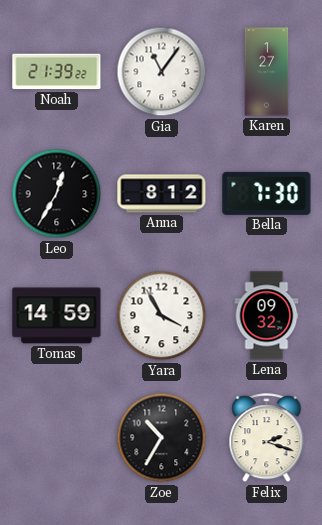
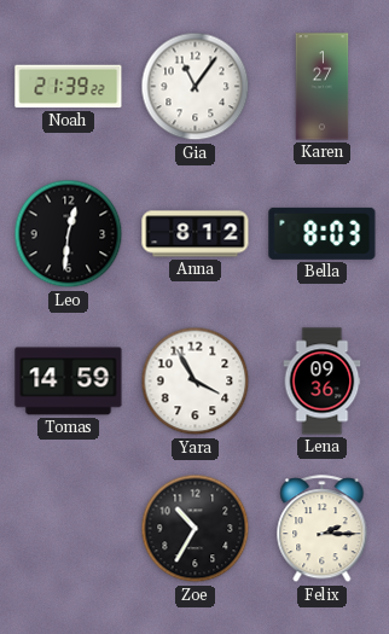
Leo: 12:35 -> 12:31 (69, 234)
Bella: 7:30 -> 8:03 (323, 233)
Lena: 09:32 -> 09:36 (323, 382)
Felix: 2:18 -> 2:15 (323, 529)
